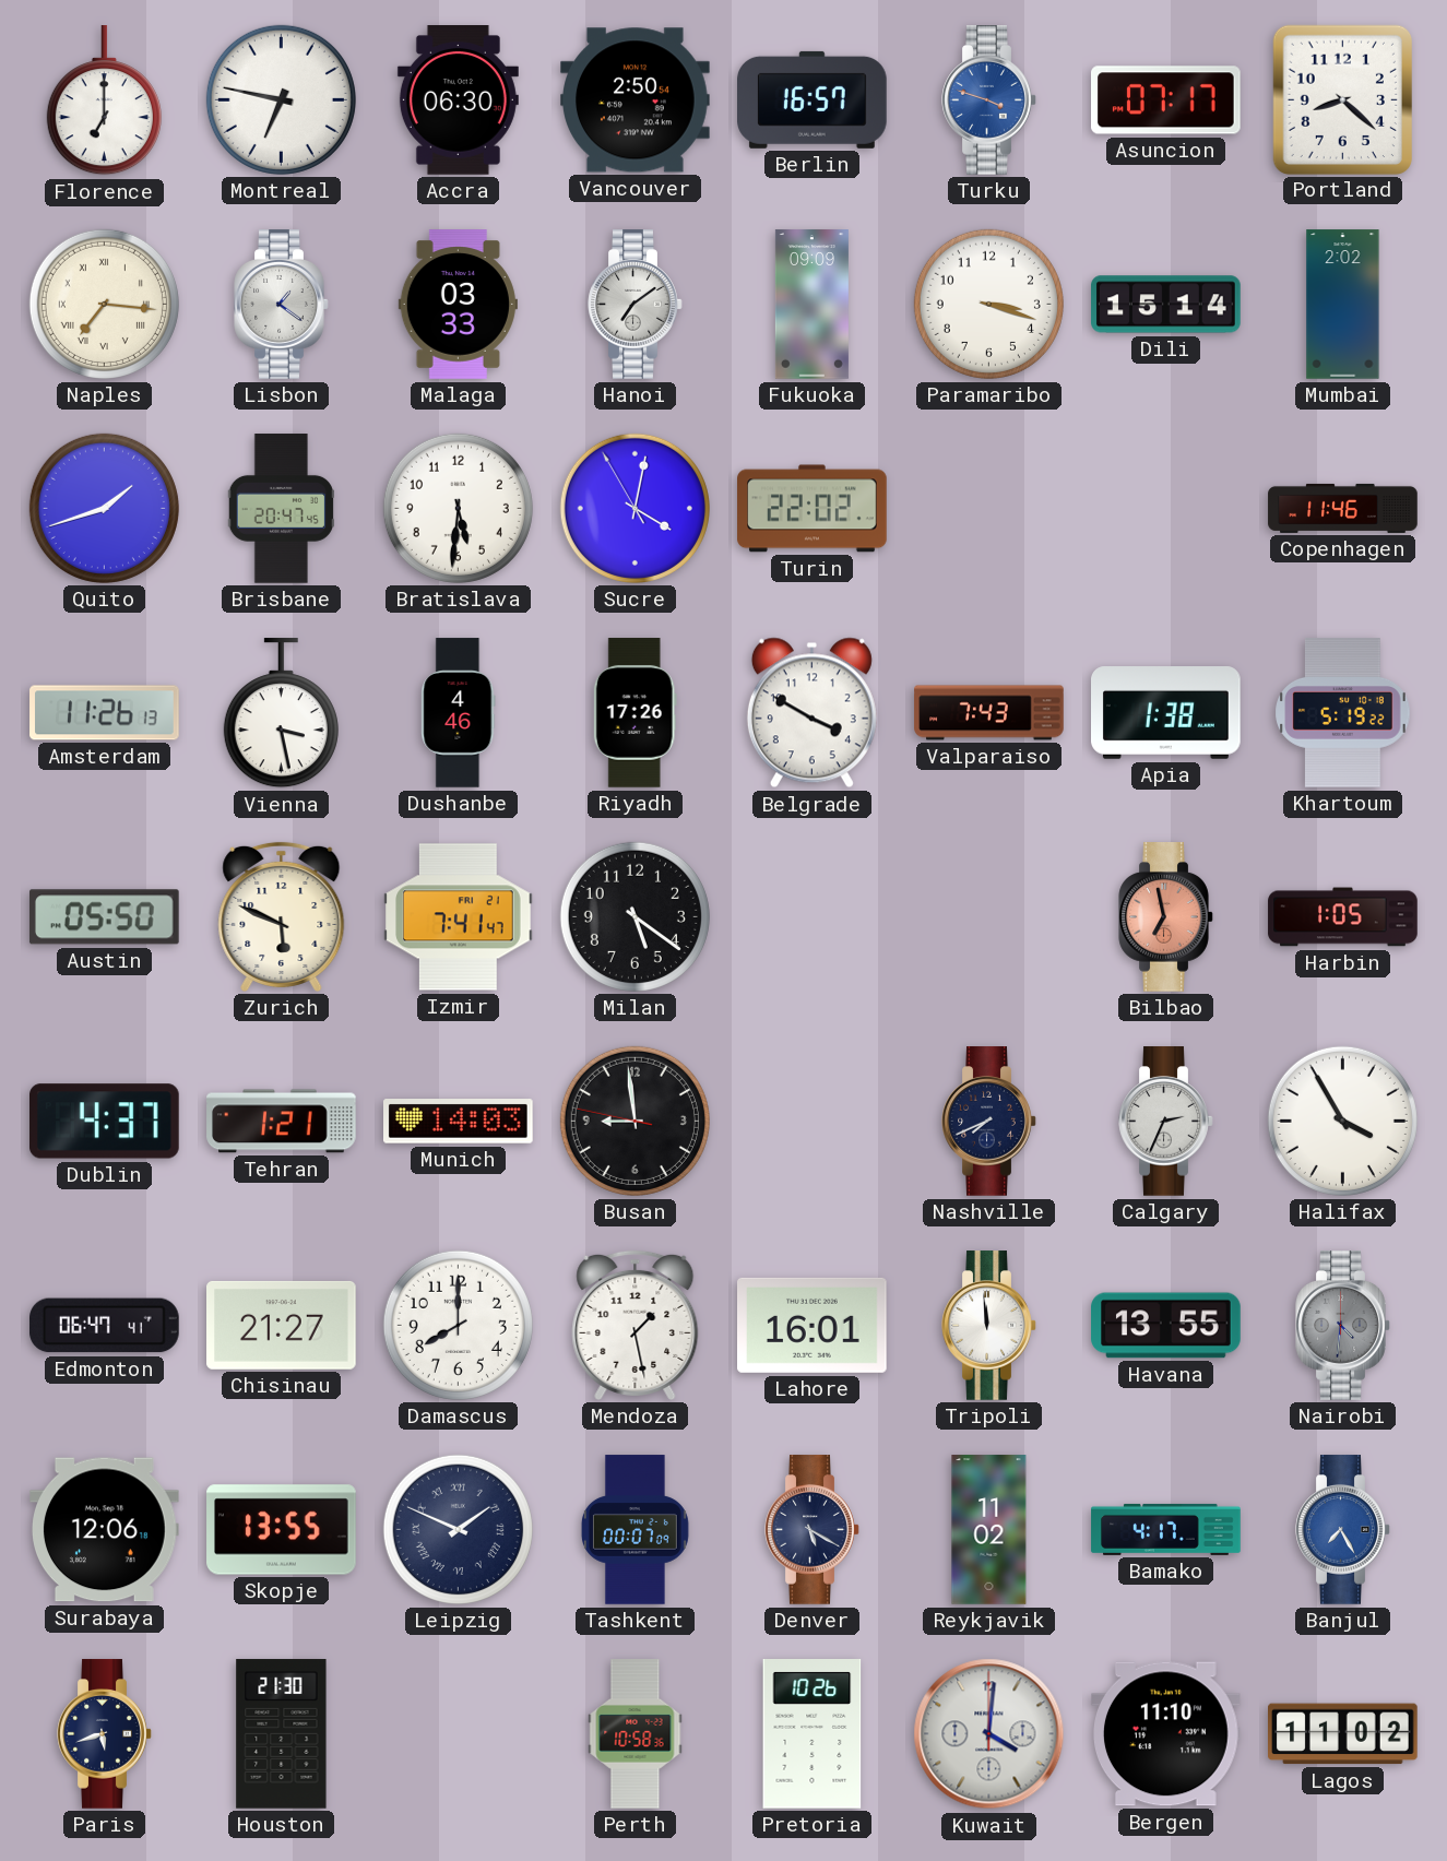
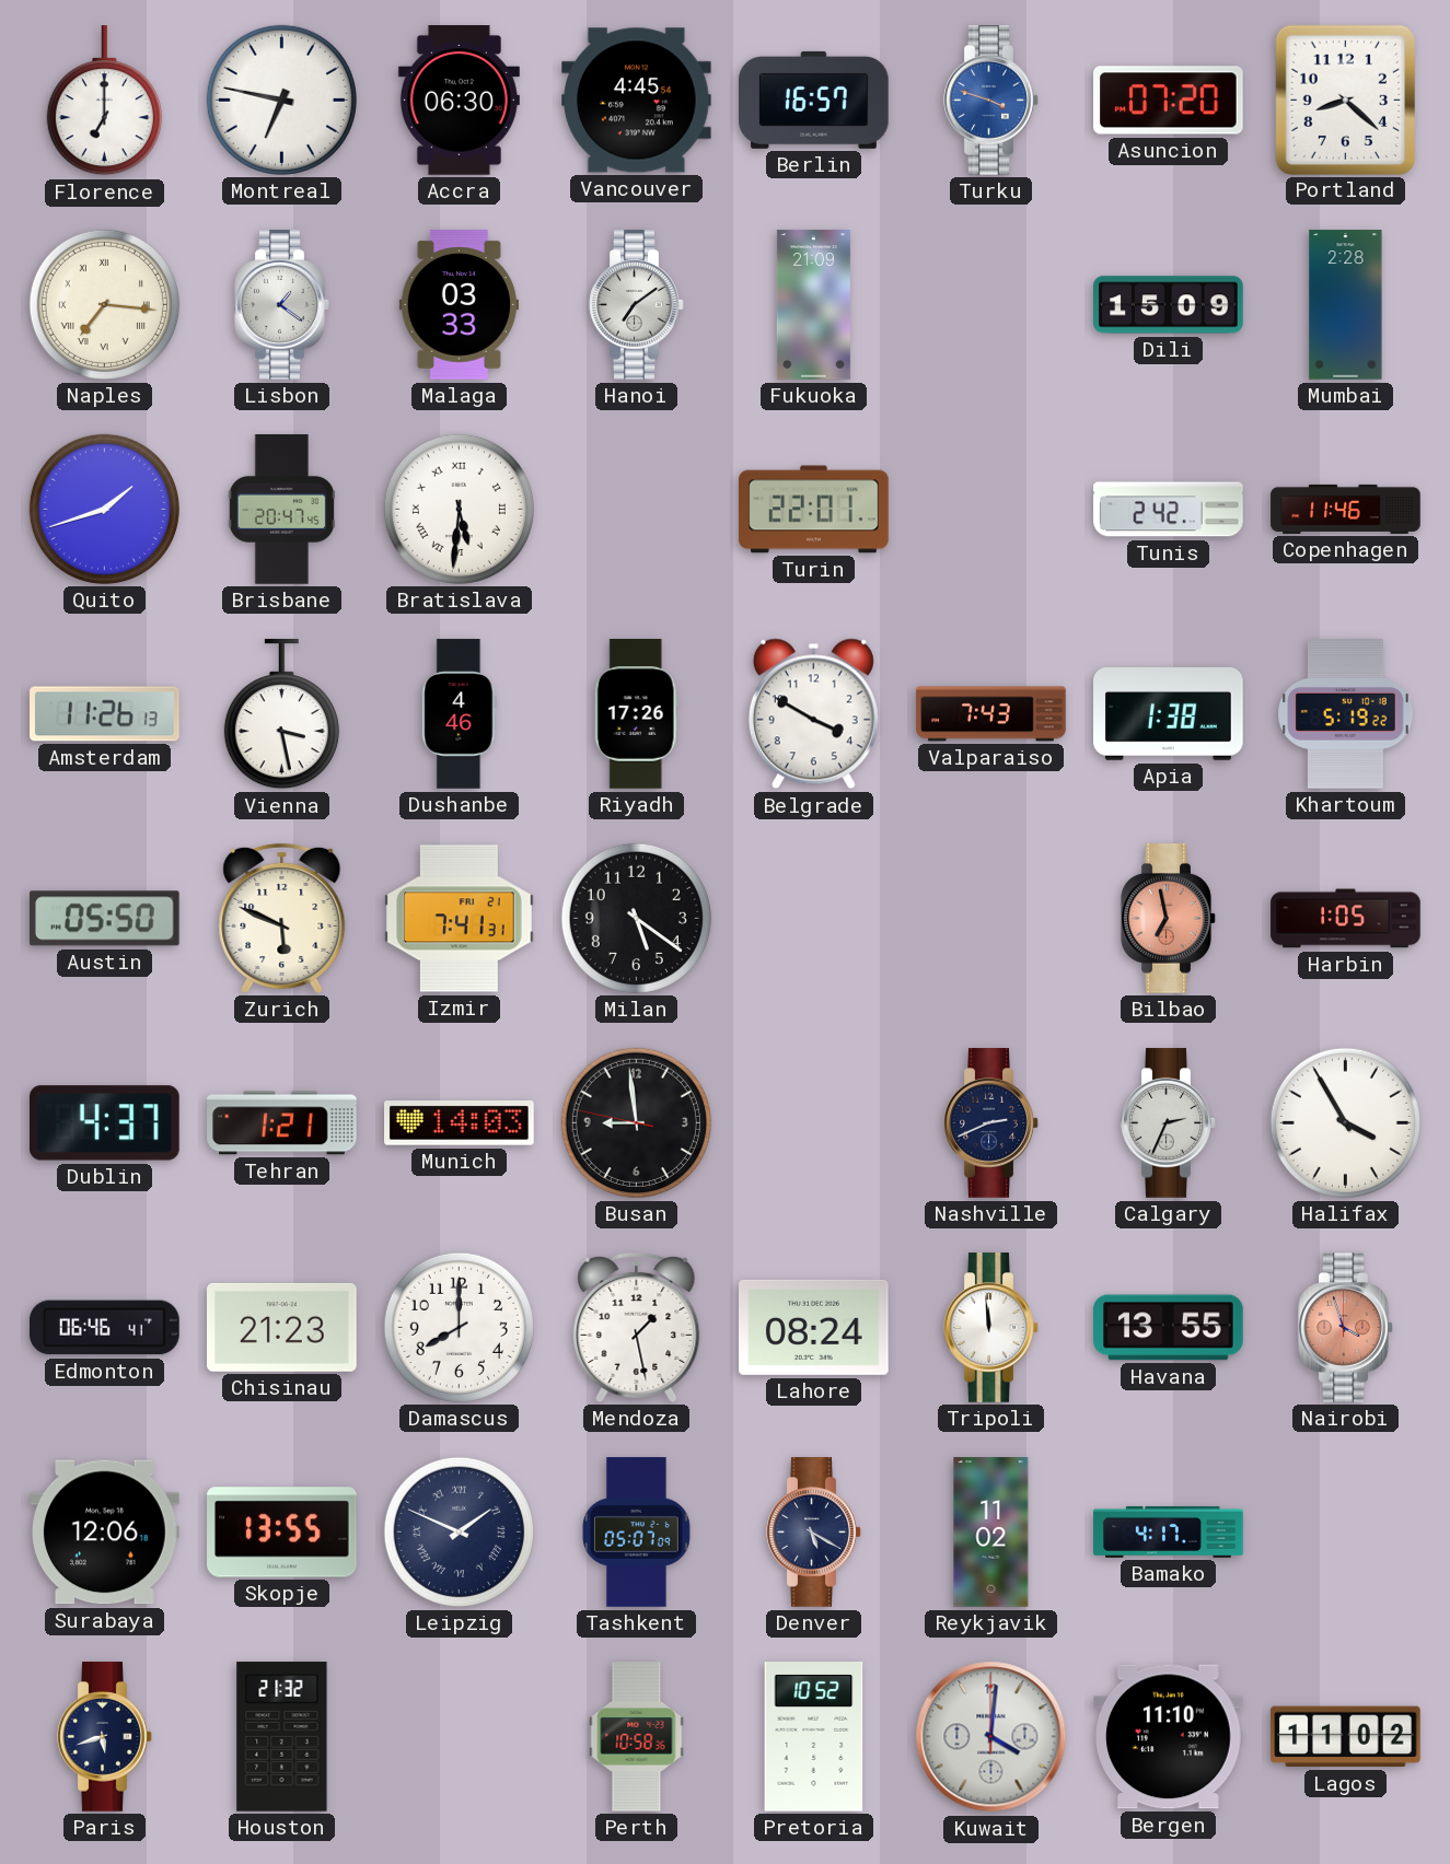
Vancouver: 2:50 -> 4:45 (637, 101)
Asuncion: 07:17 -> 07:20 (1169, 101)
Fukuoka: 09:09 -> 21:09 (813, 305)
Paramaribo: 3:18 -> none (988, 304)
Dili: 15:14 -> 15:09 (1169, 305)
Mumbai: 2:02 -> 2:28 (1346, 305)
Bratislava numerals: Arabic -> Roman (459, 509)
Sucre: 4:01 -> none (634, 508)
Turin: 22:02 -> 22:01 (814, 510)
Tunis: none -> 2:42 (1169, 510)
Izmir: 7:41:47 -> 7:41:31 (460, 919)
Nashville: 7:41 -> 2:41 (991, 1123)
Edmonton: 06:47 -> 06:46 (105, 1328)
Chisinau: 21:27 -> 21:23 (282, 1327)
Lahore: 16:01 -> 08:24 (814, 1327)
Nairobi: 4:31 -> 3:57 (1346, 1328)
Nairobi dial: grey -> salmon (1346, 1328)
Tashkent: 00:07 -> 05:07 (636, 1533)
Banjul: 7:25 -> none (1343, 1530)
Houston: 21:30 -> 21:32 (282, 1737)
Pretoria: 10:26 -> 10:52 (814, 1737)
